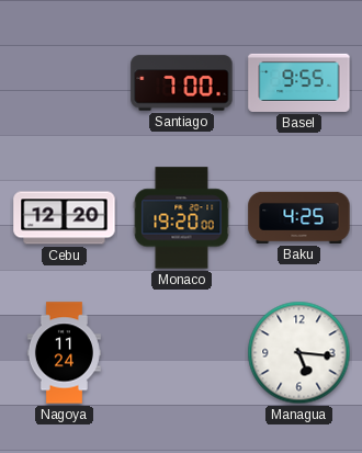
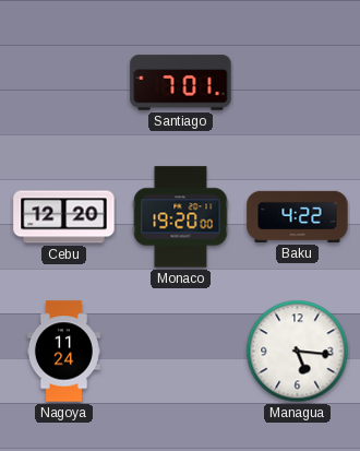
Santiago: 7:00 -> 7:01 (181, 83)
Basel: 9:55 -> none (299, 82)
Baku: 4:25 -> 4:22 (298, 216)
